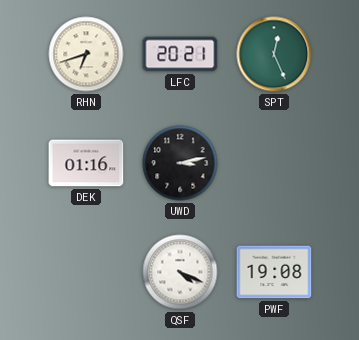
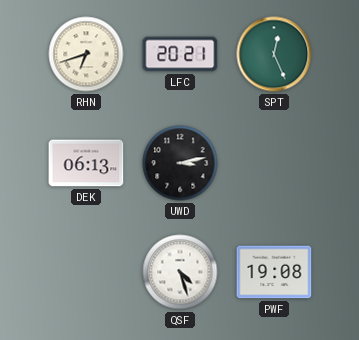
DEK: 01:16 -> 06:13 (86, 163)
QSF: 4:19 -> 4:27 (180, 272)
